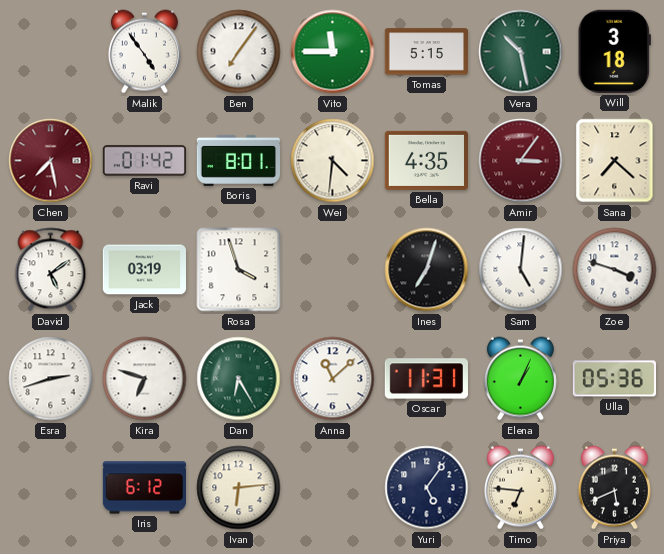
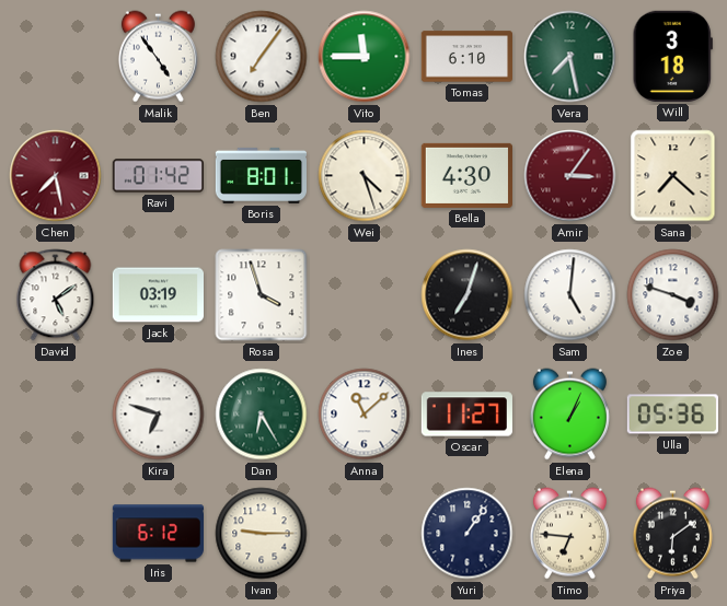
Tomas: 5:15 -> 6:10 (466, 57)
Vera: 10:28 -> 7:28 (570, 57)
Wei: 4:31 -> 4:27 (365, 176)
Bella: 4:35 -> 4:30 (466, 175)
Esra: 2:42 -> none (51, 379)
Oscar: 11:31 -> 11:27 (466, 415)
Ivan: 6:14 -> 9:15 (262, 534)
Yuri: 5:06 -> 1:06 (468, 534)
Priya: 5:41 -> 6:09 (672, 534)
